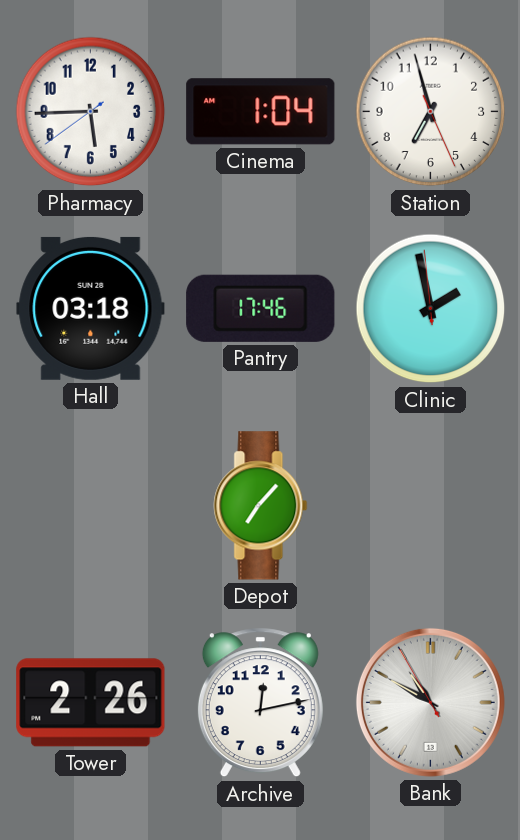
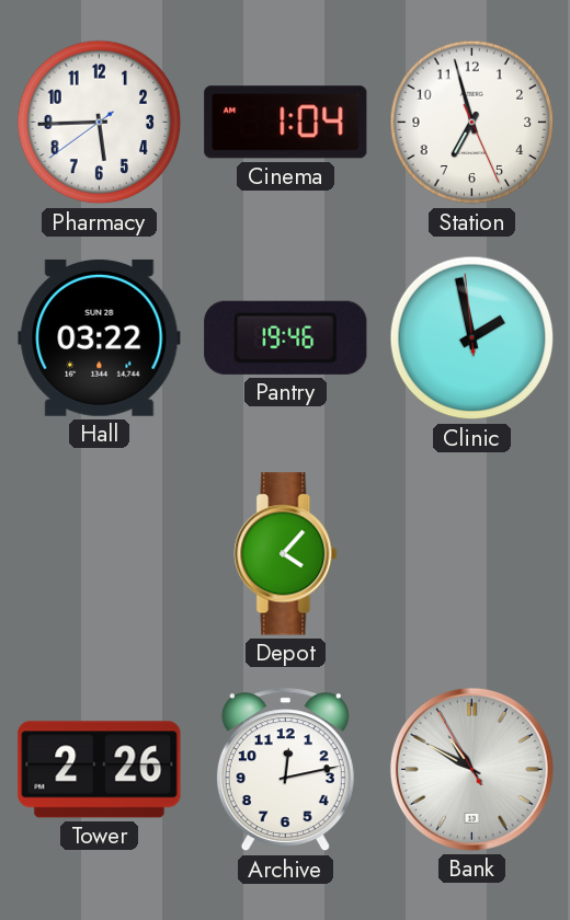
Hall: 03:18 -> 03:22 (100, 337)
Pantry: 17:46 -> 19:46 (286, 337)
Depot: 7:07 -> 4:07 (286, 554)
